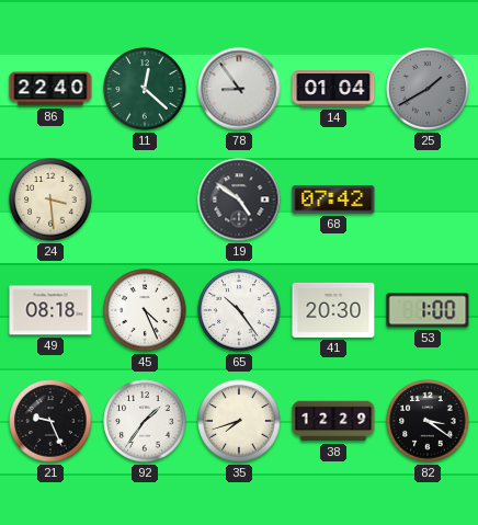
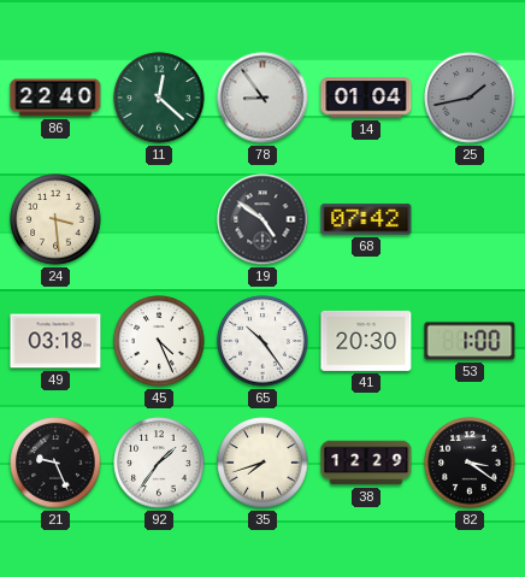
25: 1:40 -> 1:43 (470, 98)
49: 08:18 -> 03:18 (55, 341)
